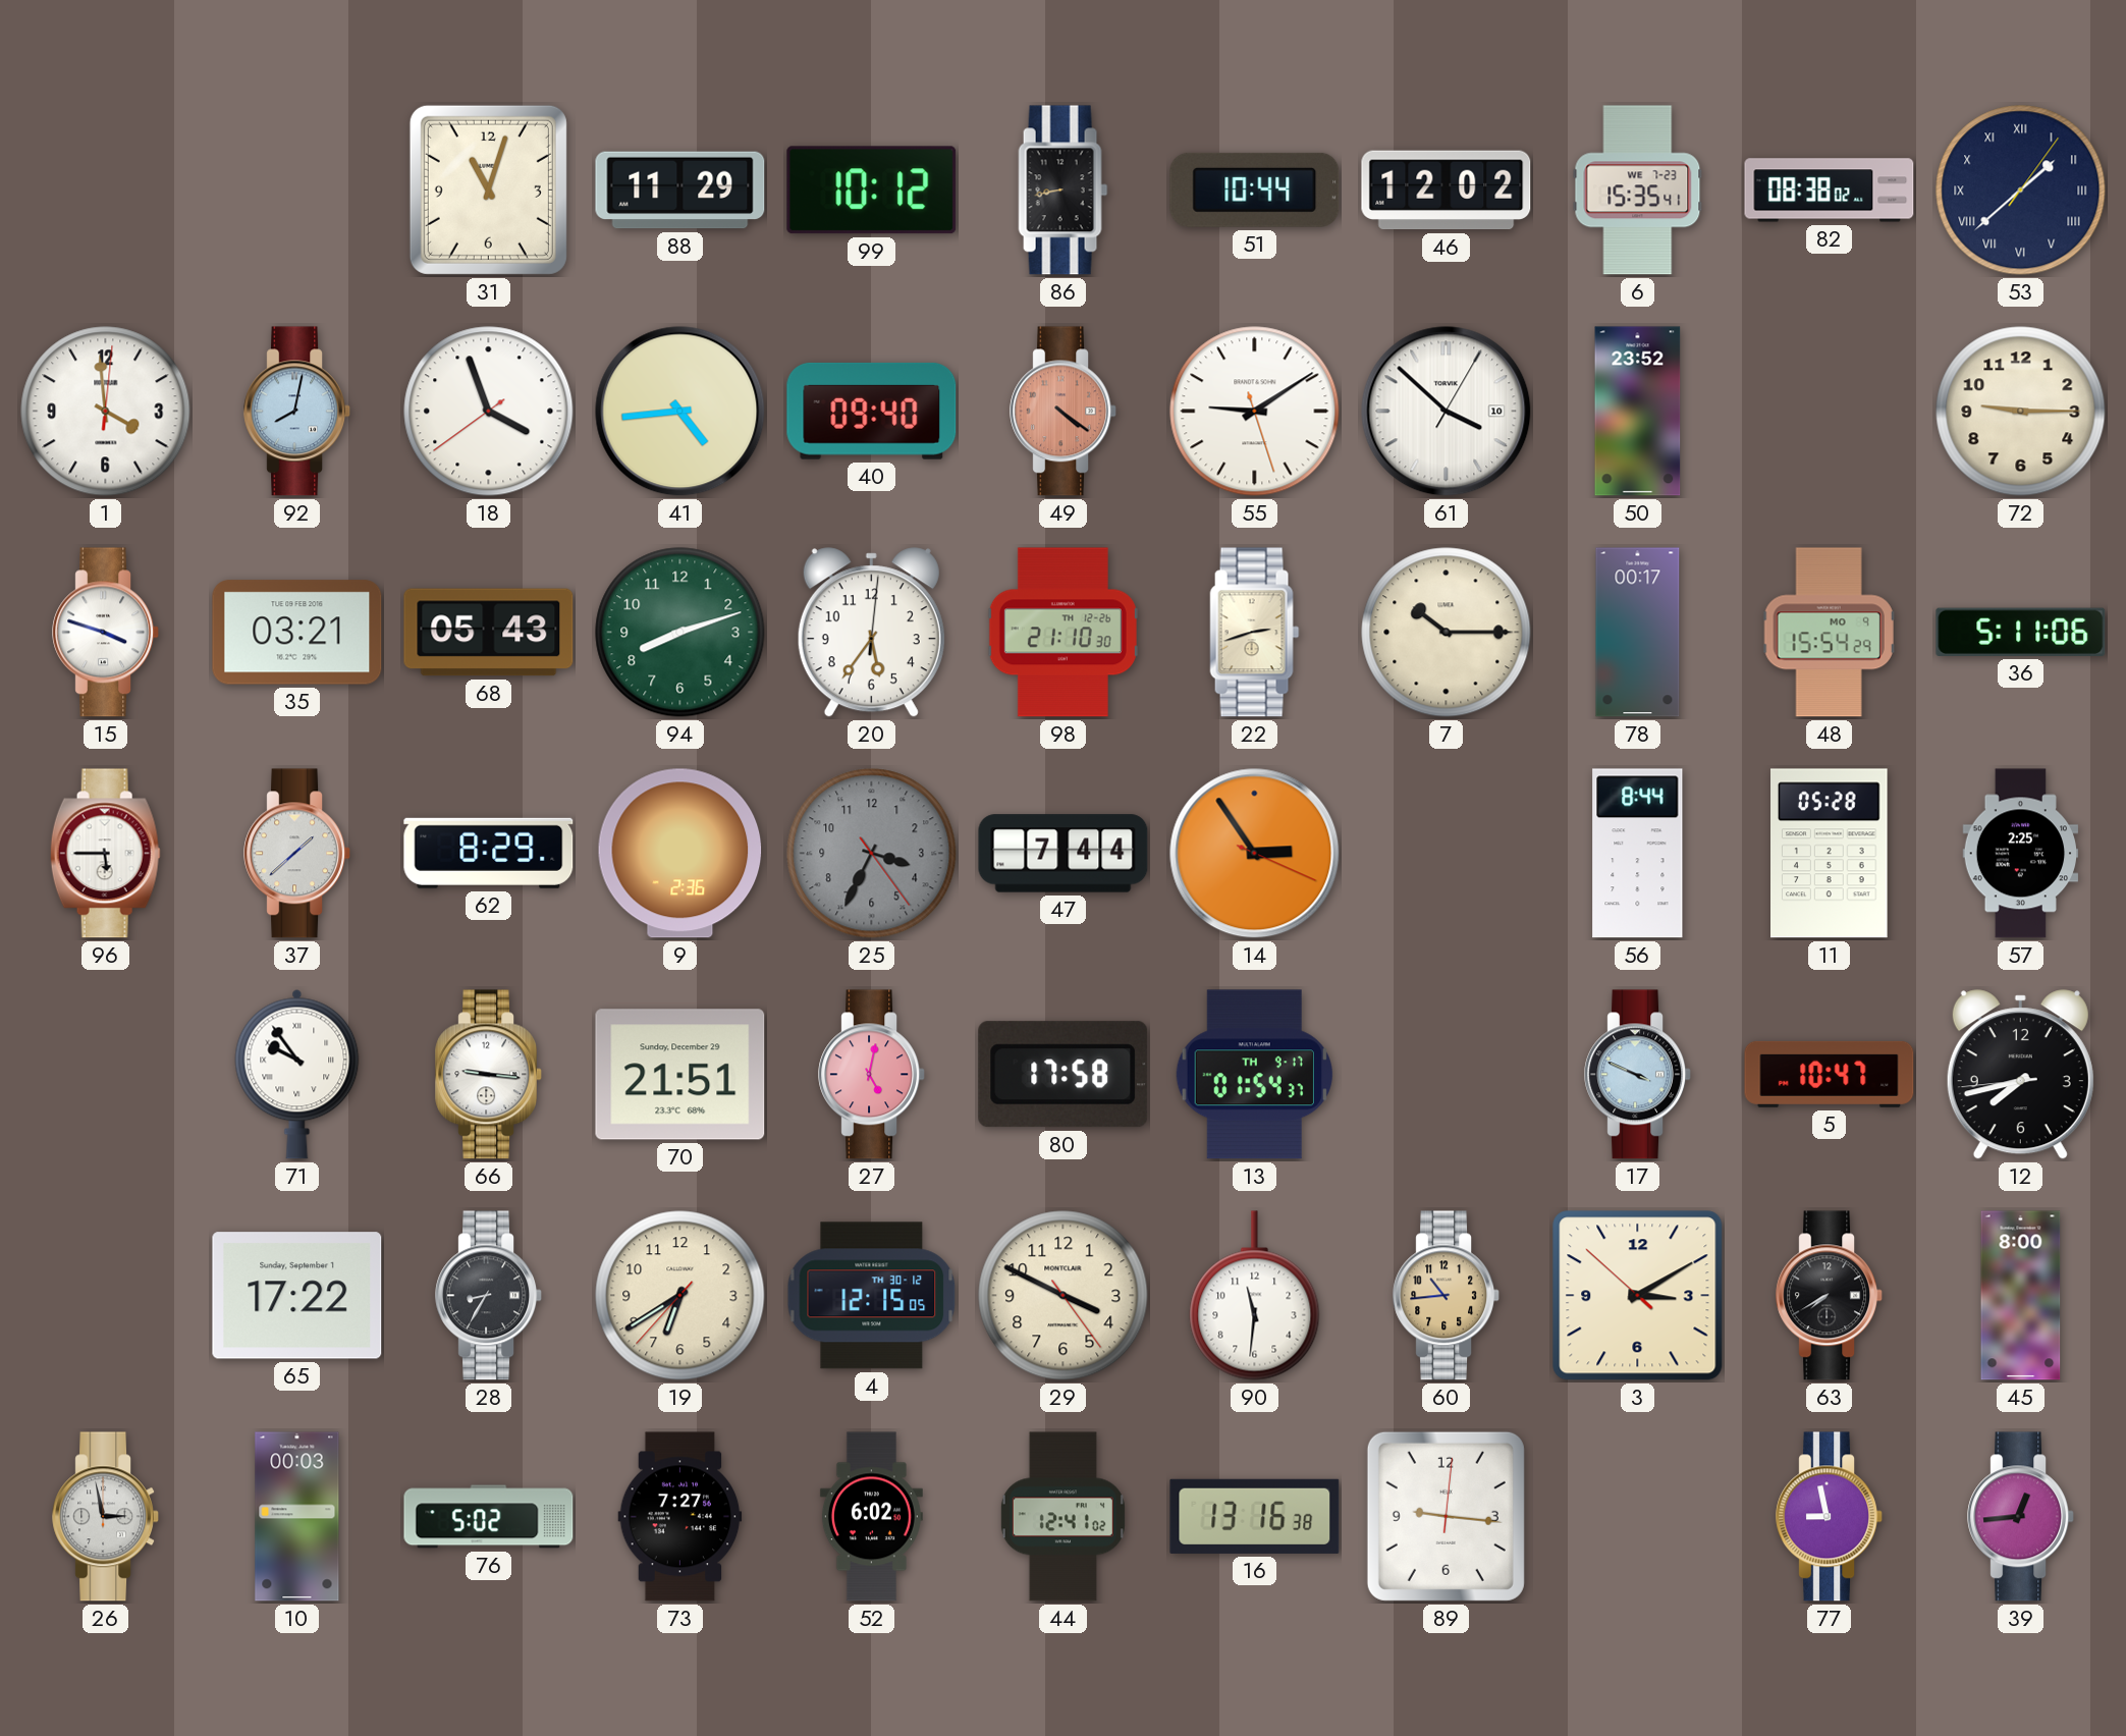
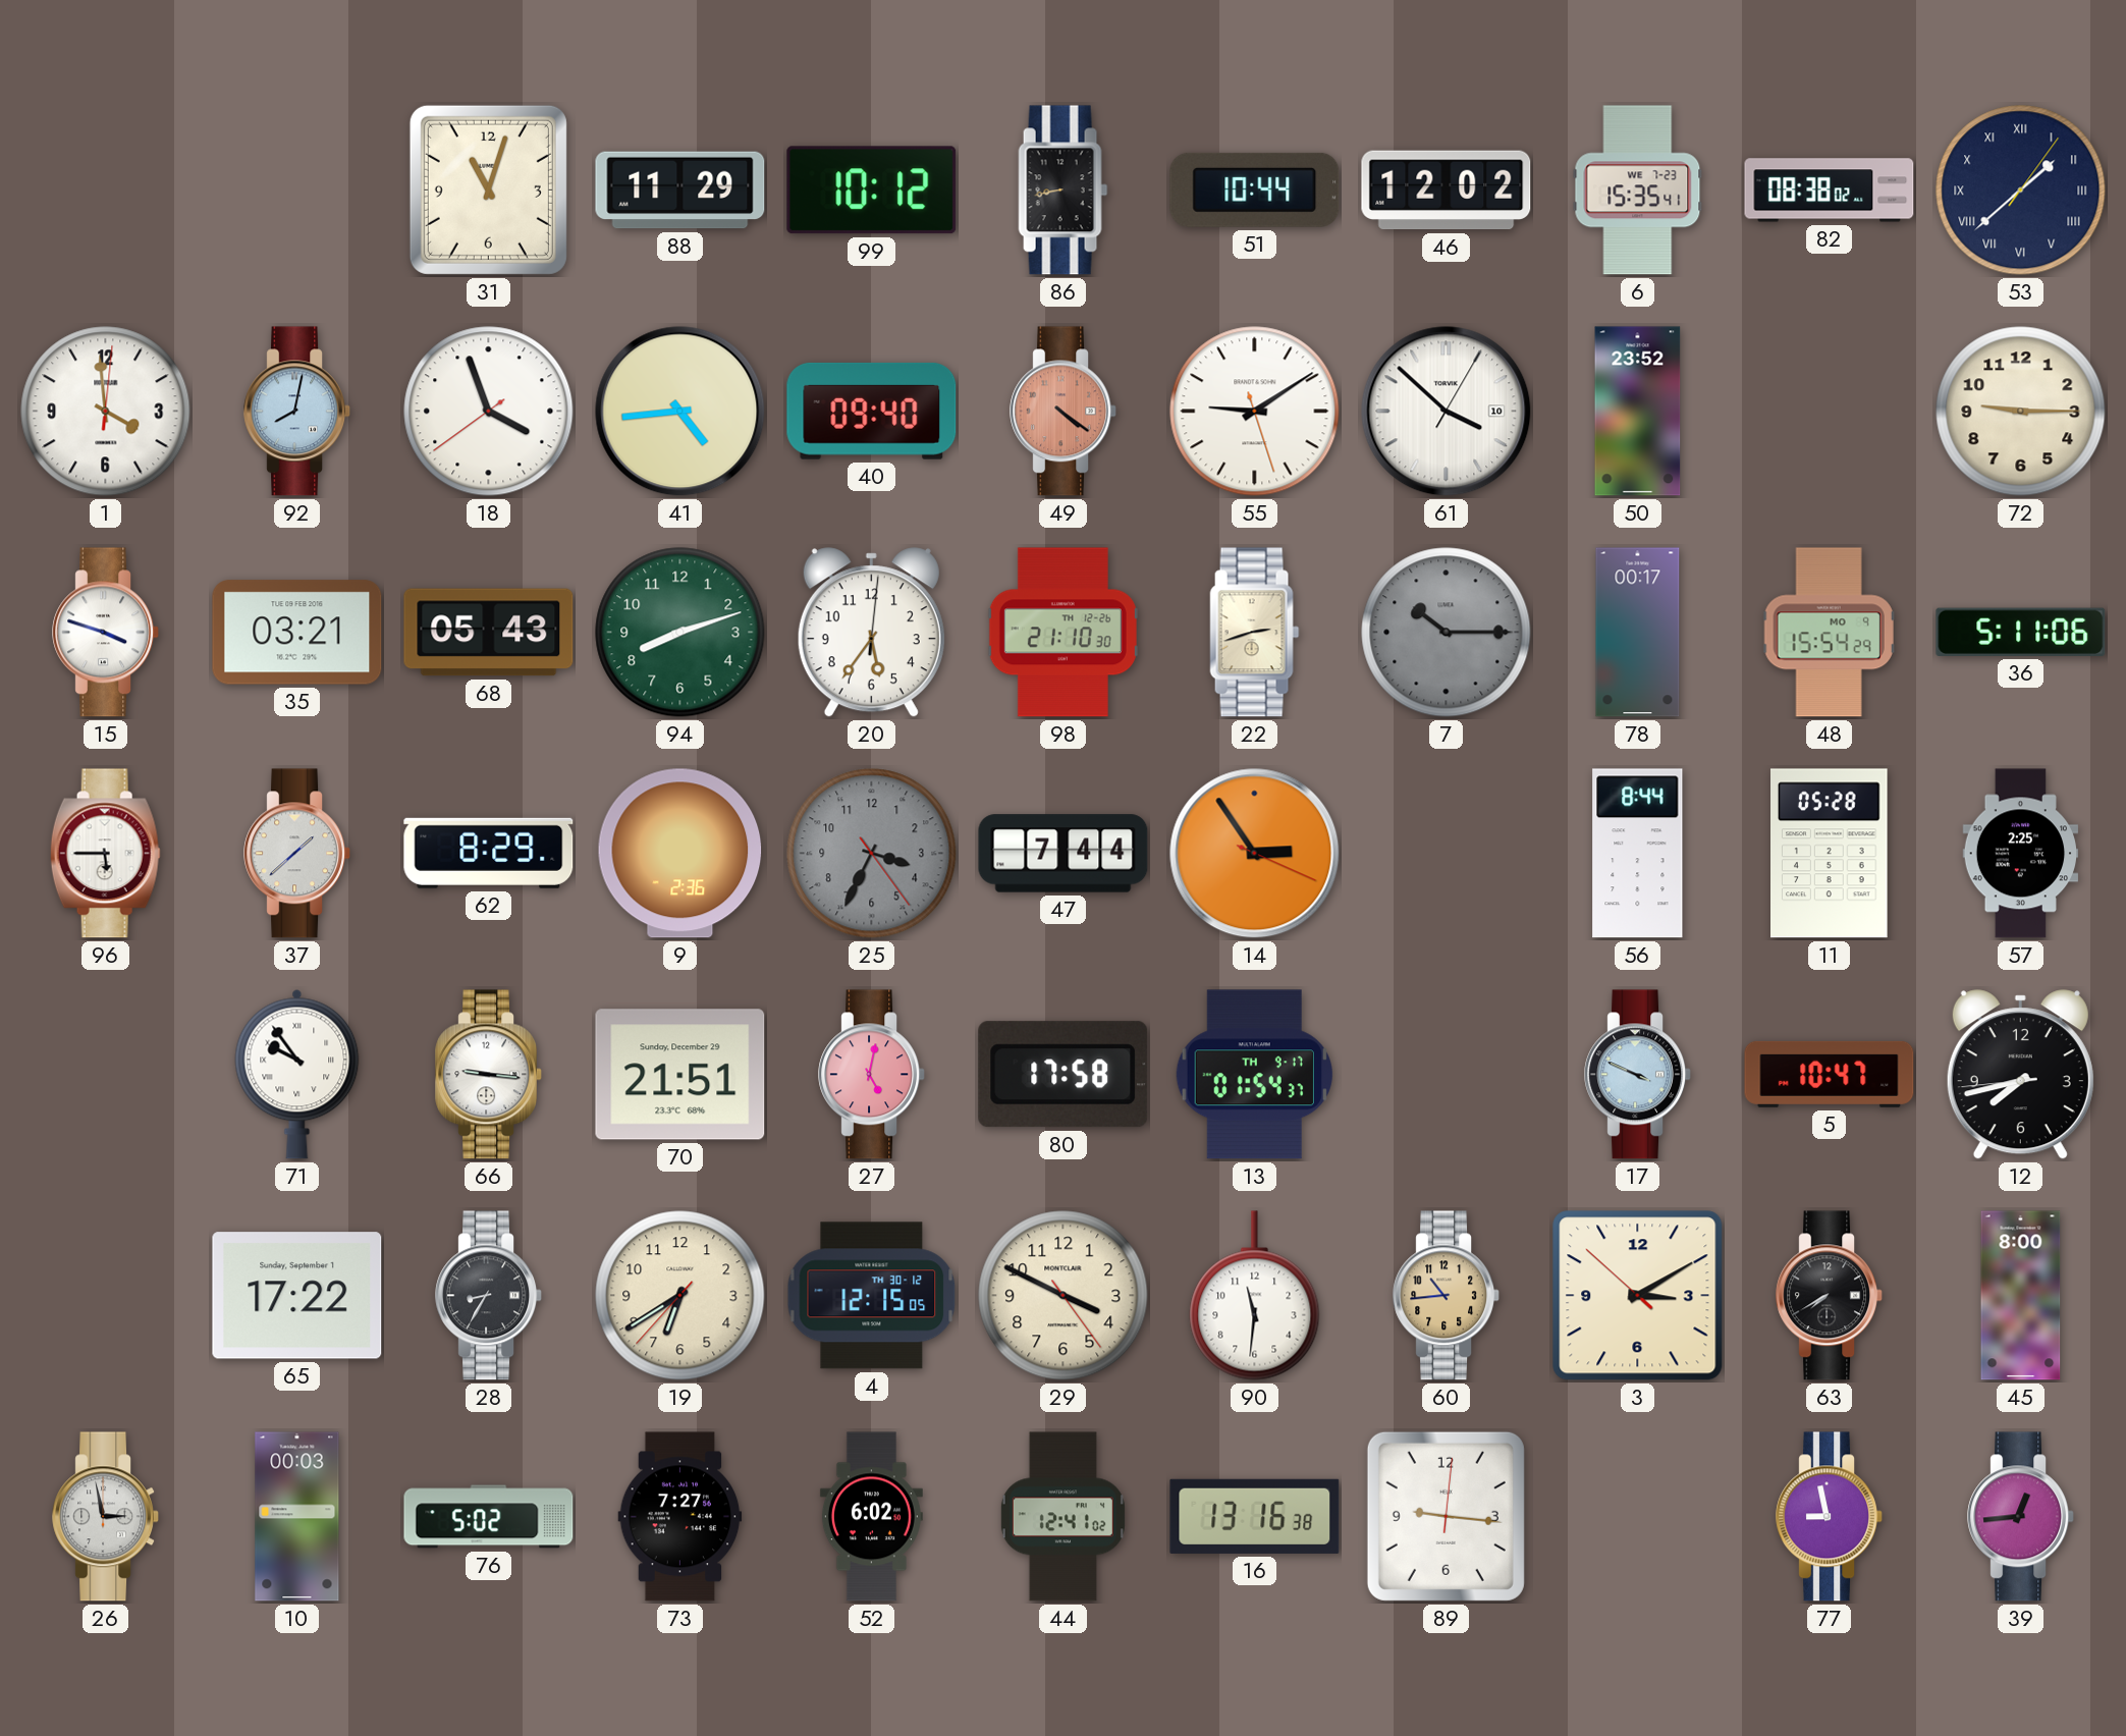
7 dial: cream -> grey (1447, 633)
